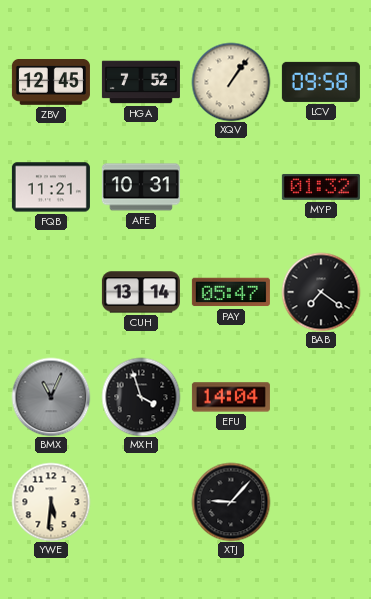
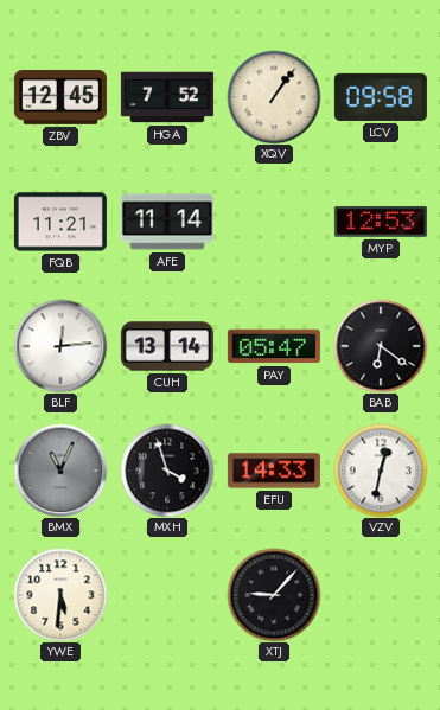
AFE: 10:31 -> 11:14 (167, 222)
MYP: 01:32 -> 12:53 (381, 222)
BLF: none -> 12:14 (60, 346)
BAB: 7:21 -> 6:21 (381, 346)
EFU: 14:04 -> 14:33 (274, 471)
VZV: none -> 12:32 (381, 471)
